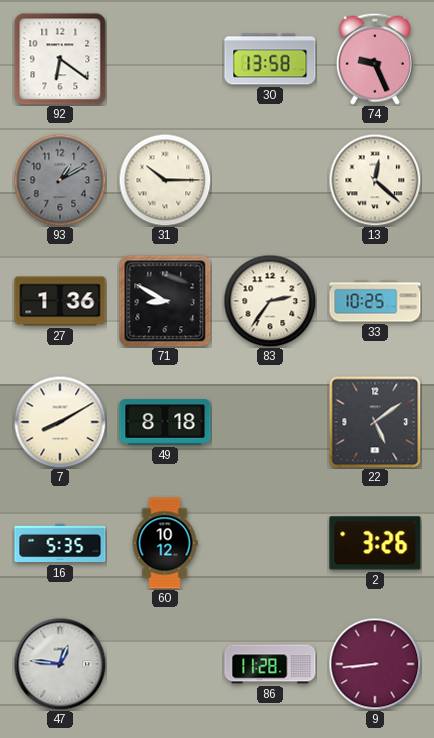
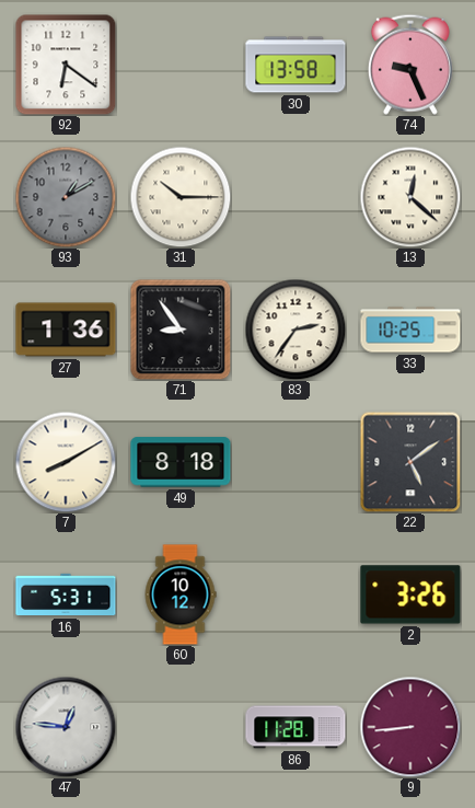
71: 8:50 -> 8:54 (181, 330)
16: 5:35 -> 5:31 (66, 595)
